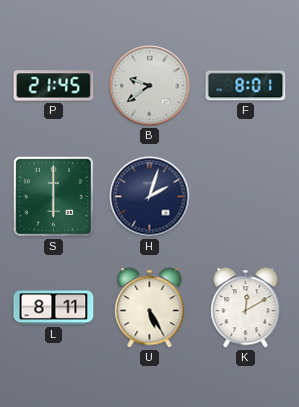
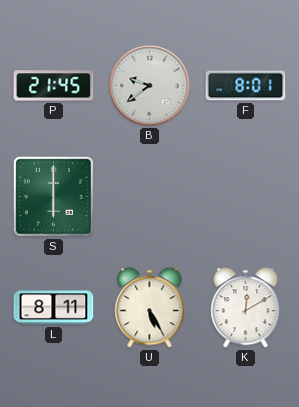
H: 2:03 -> none (150, 197)
